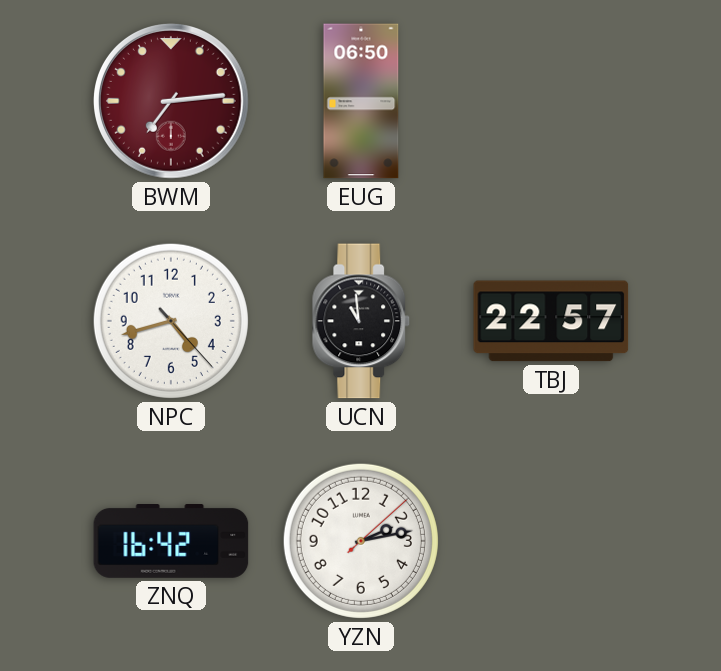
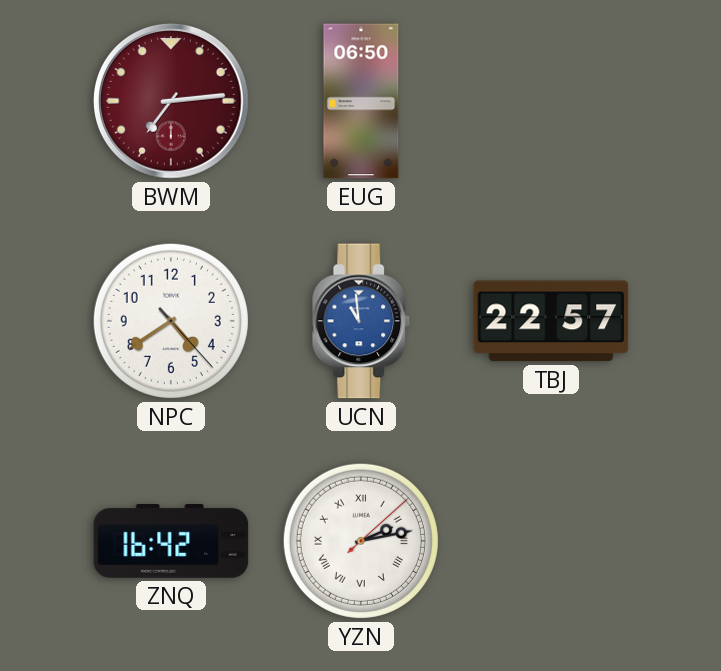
NPC: 4:42 -> 4:39 (171, 321)
UCN dial: black -> blue (361, 321)
YZN numerals: Arabic -> Roman (361, 541)
